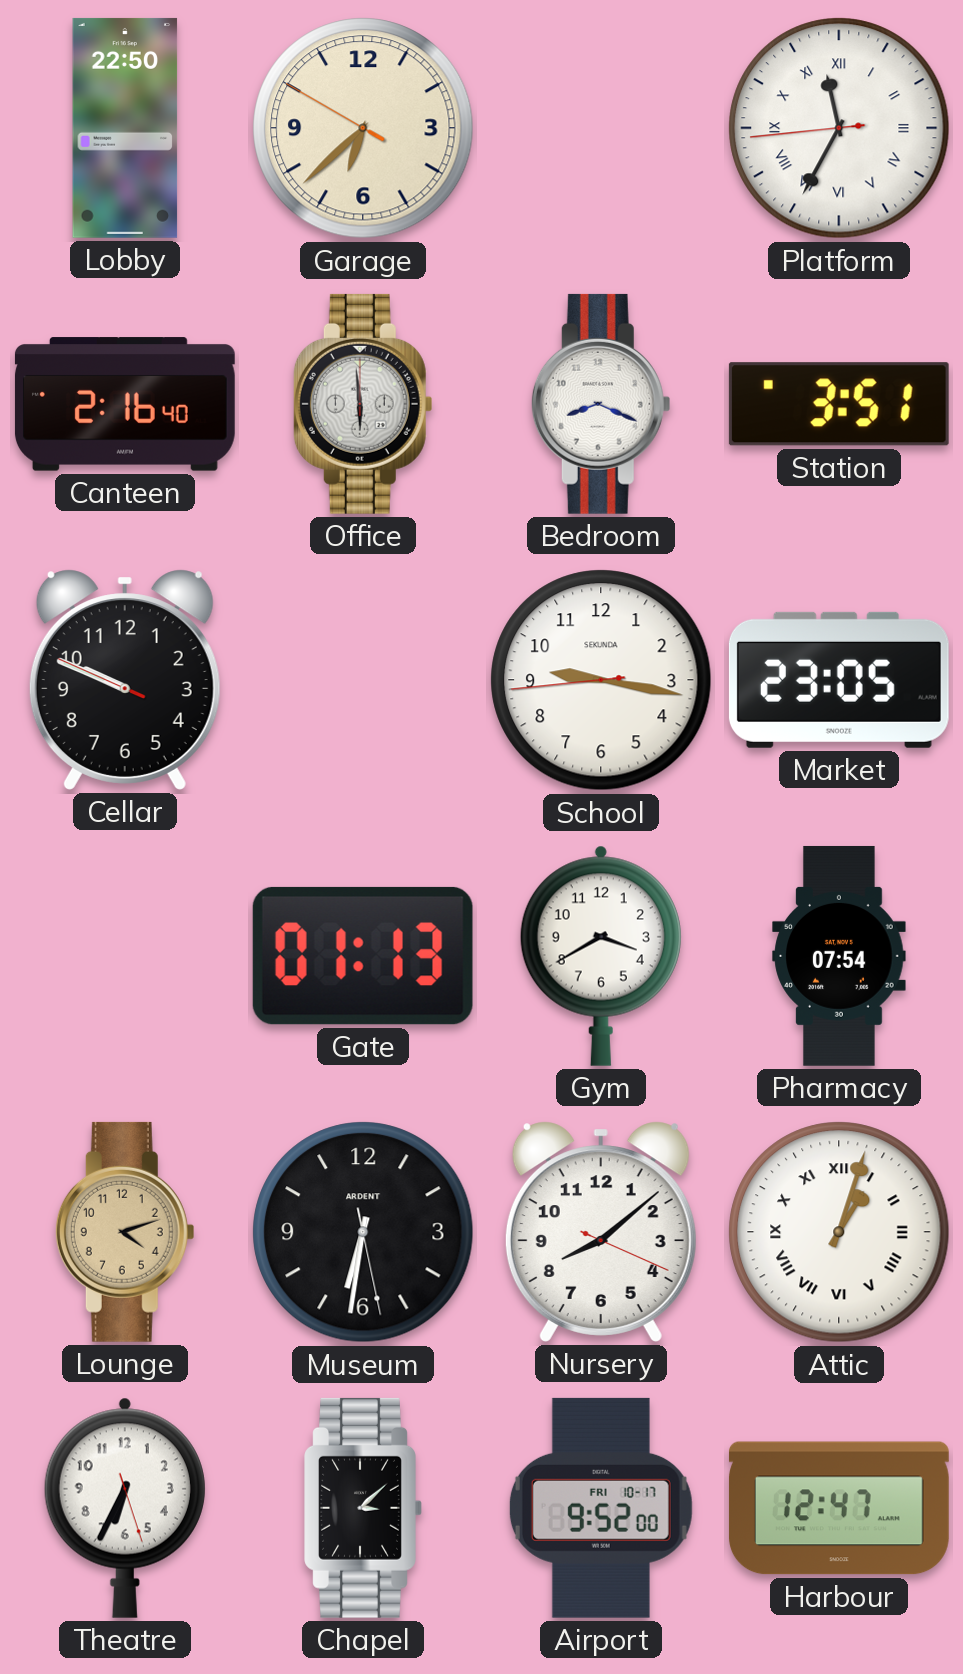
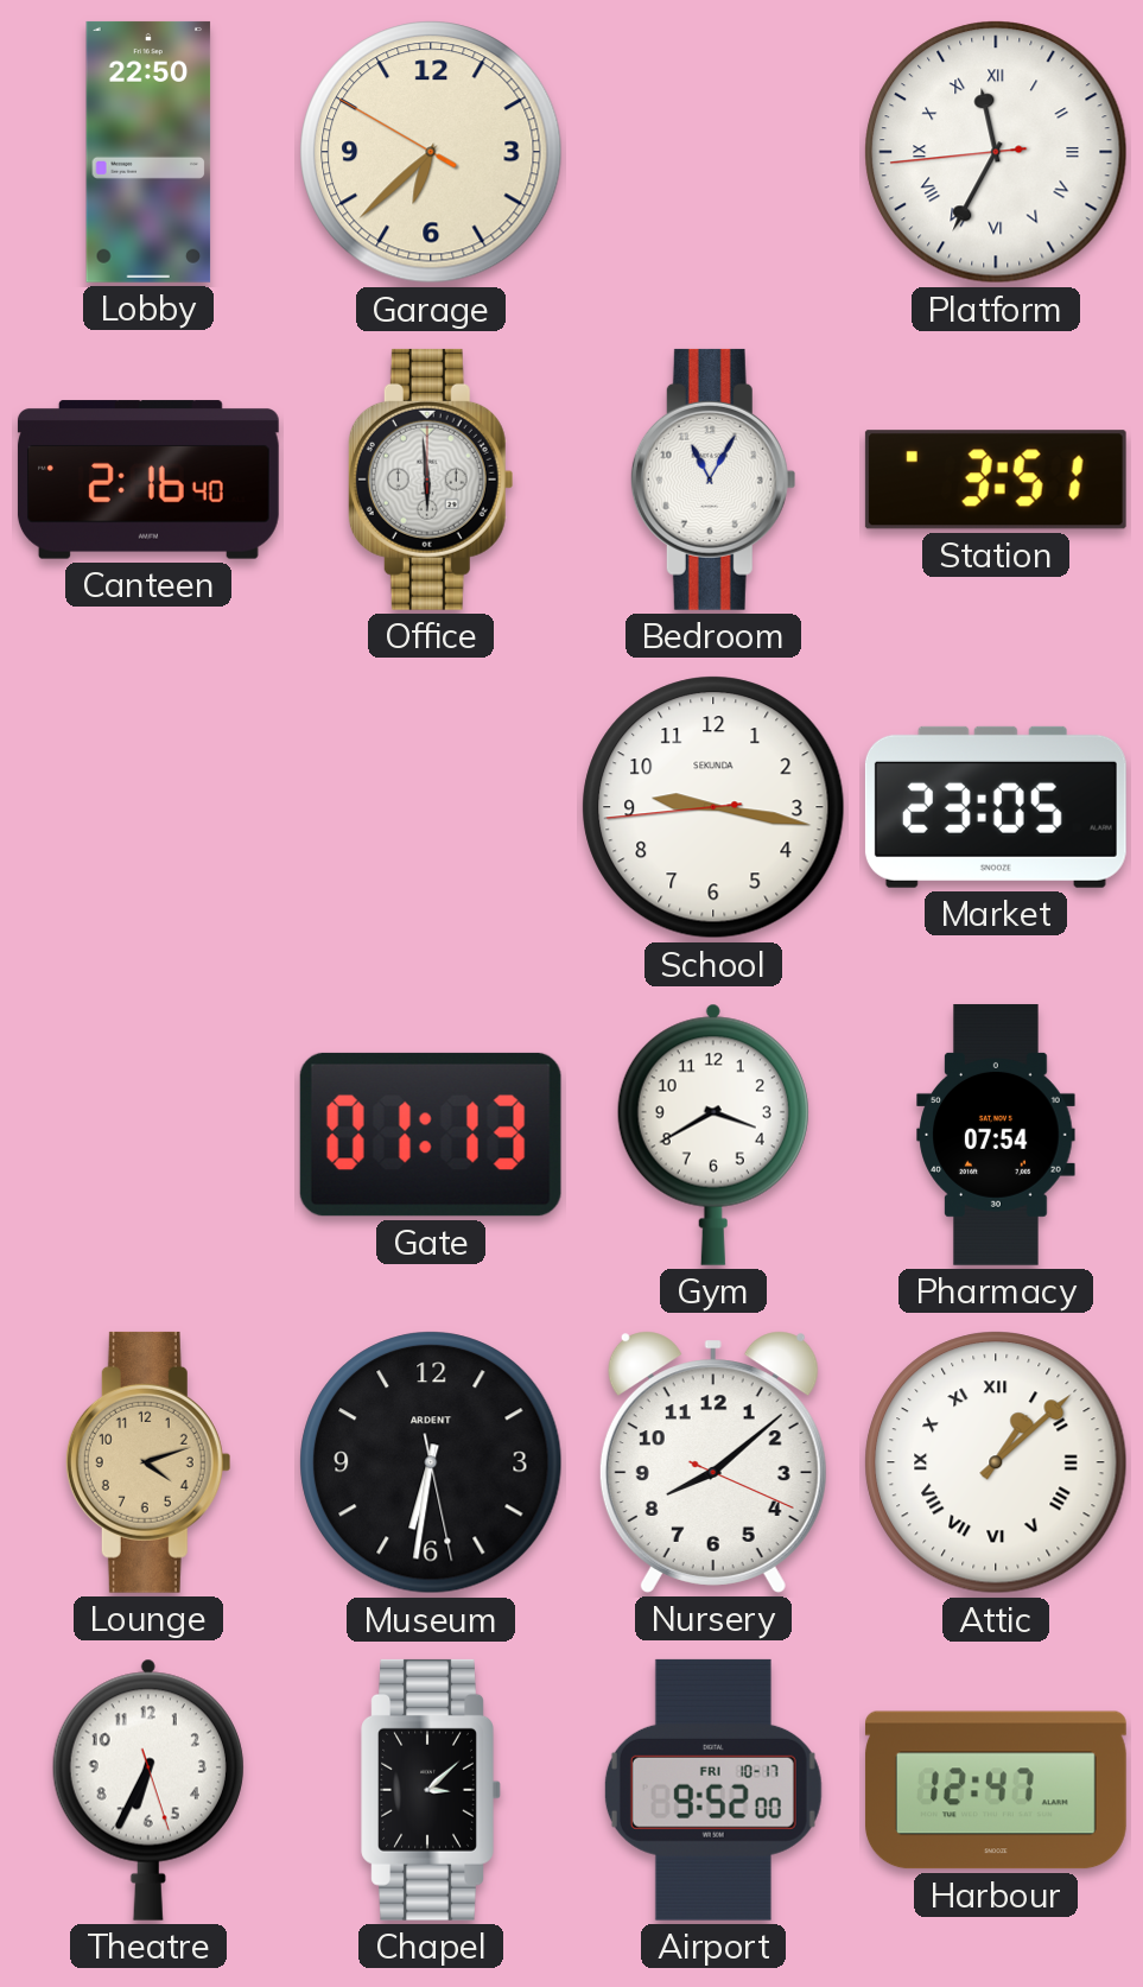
Bedroom: 8:19 -> 11:05 (713, 480)
Cellar: 9:48 -> none (125, 680)
Attic: 1:03 -> 1:08 (996, 1462)
